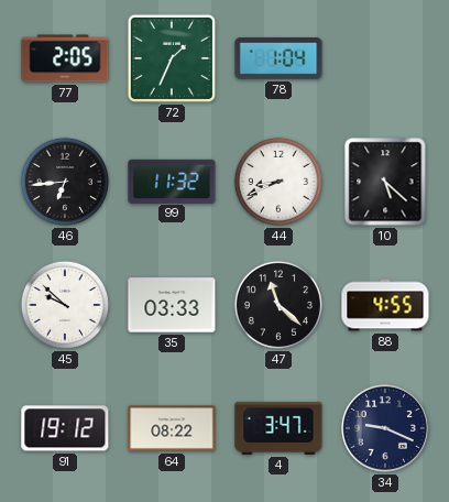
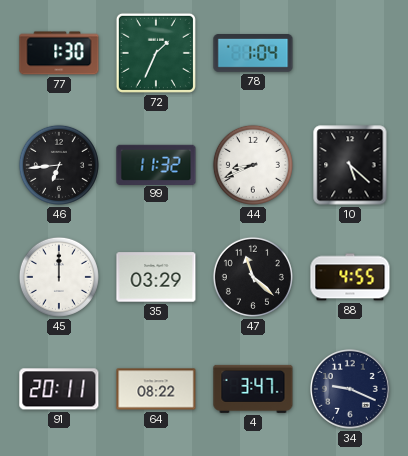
77: 2:05 -> 1:30 (59, 53)
45: 9:52 -> 12:00 (59, 277)
35: 03:33 -> 03:29 (156, 277)
91: 19:12 -> 20:11 (59, 389)
